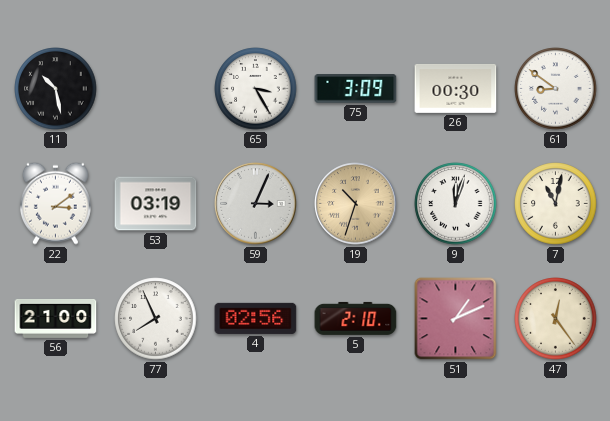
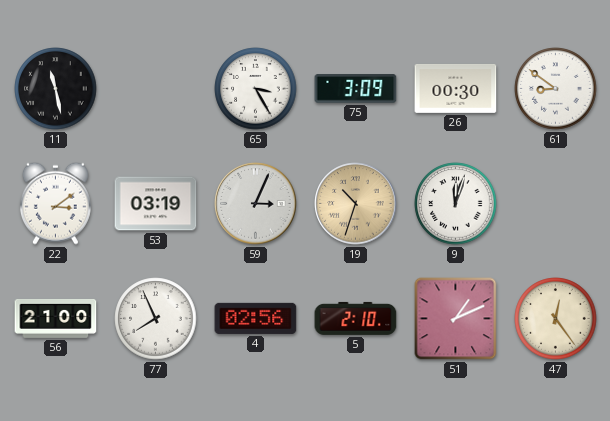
11: 10:28 -> 11:28 (56, 89)
7: 11:02 -> none (556, 204)
